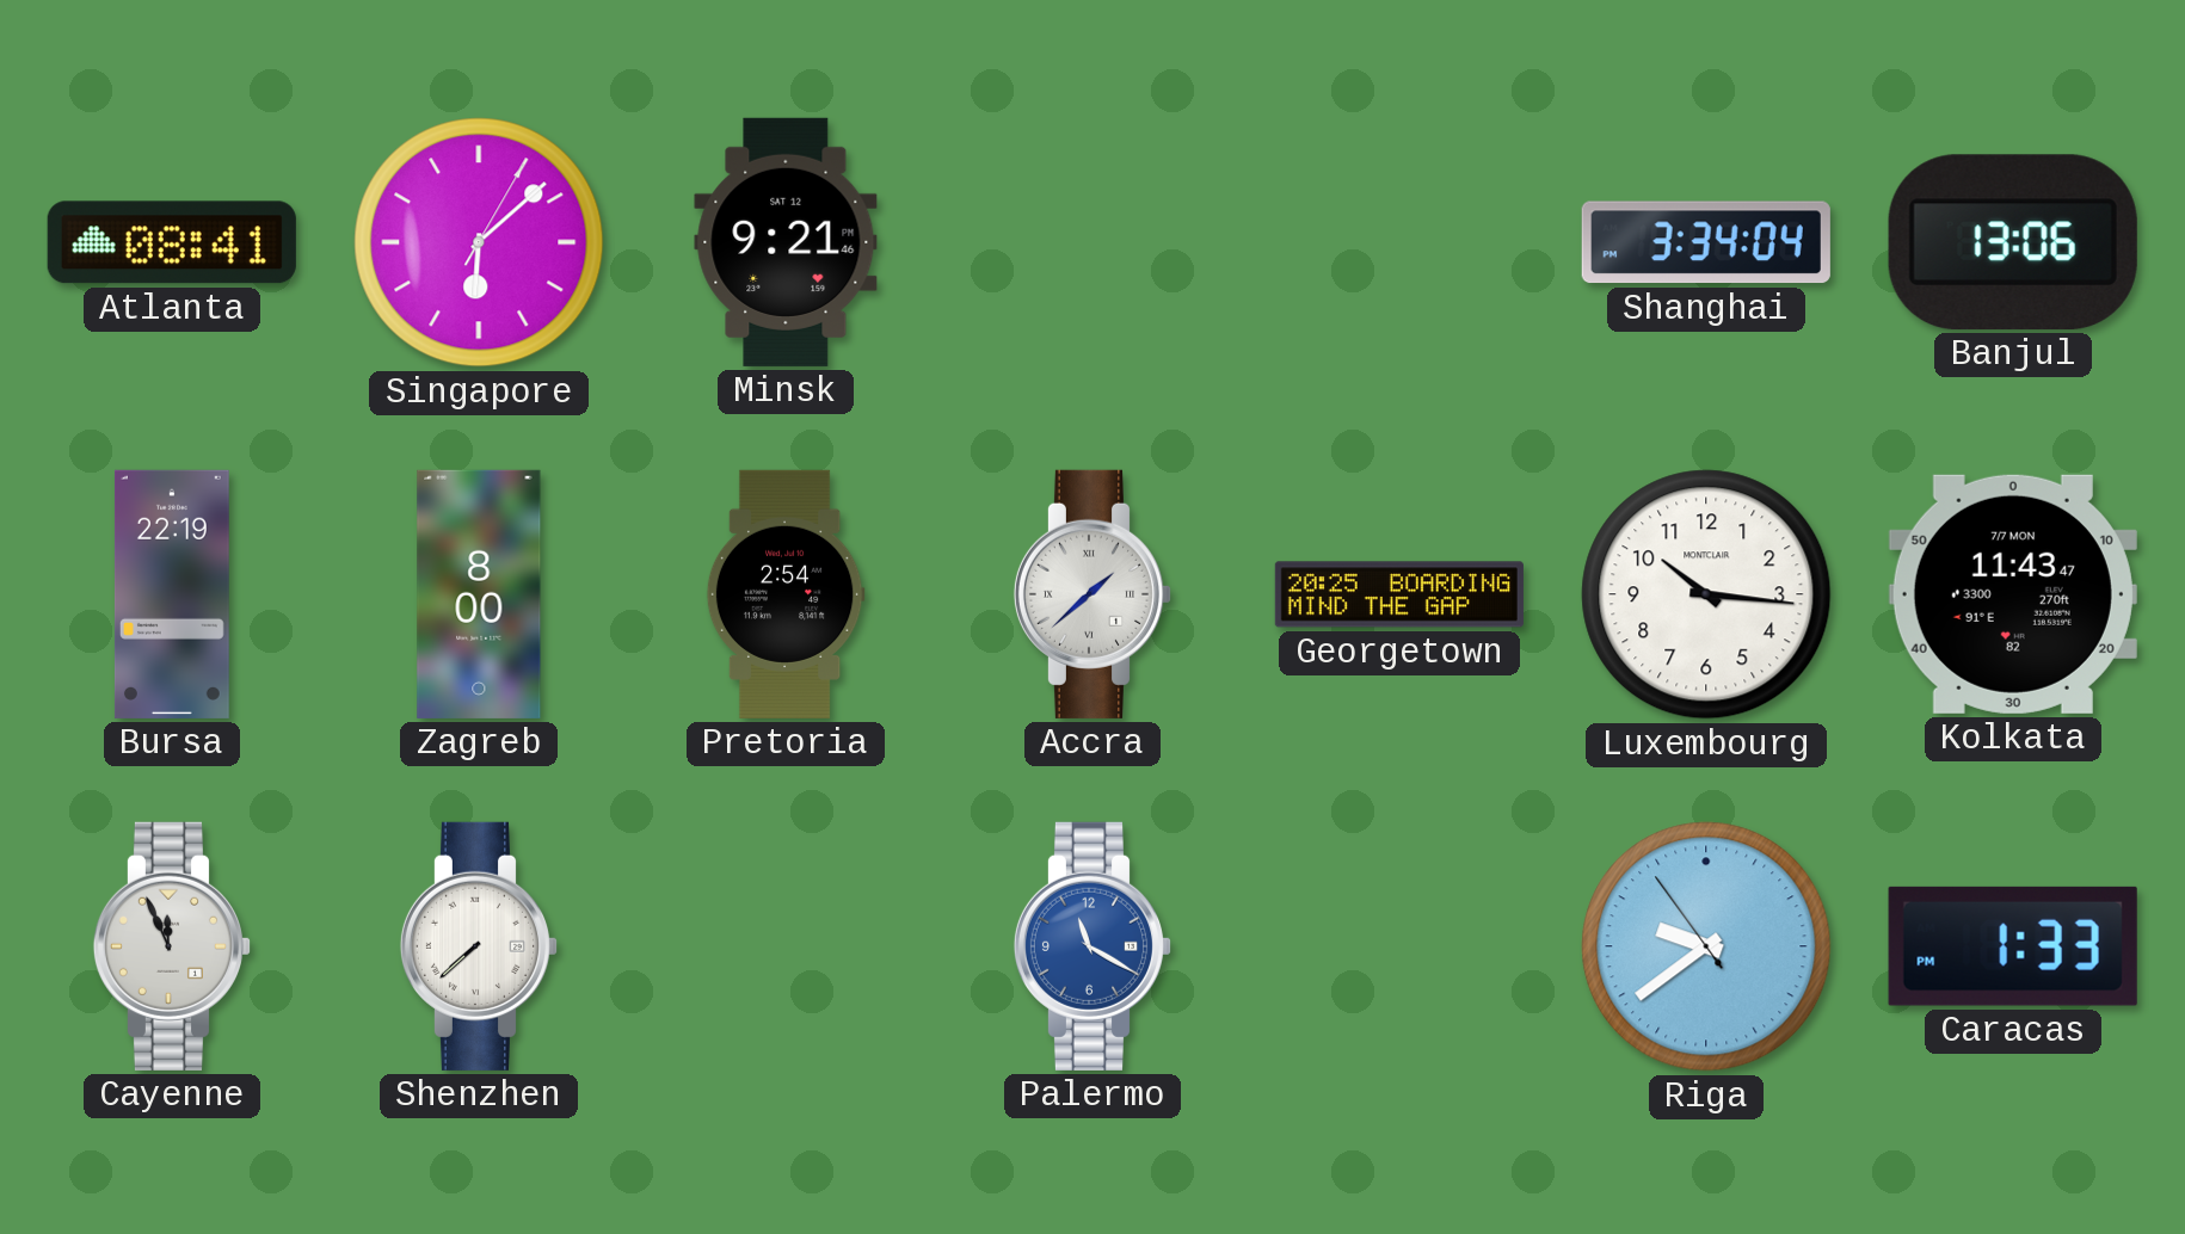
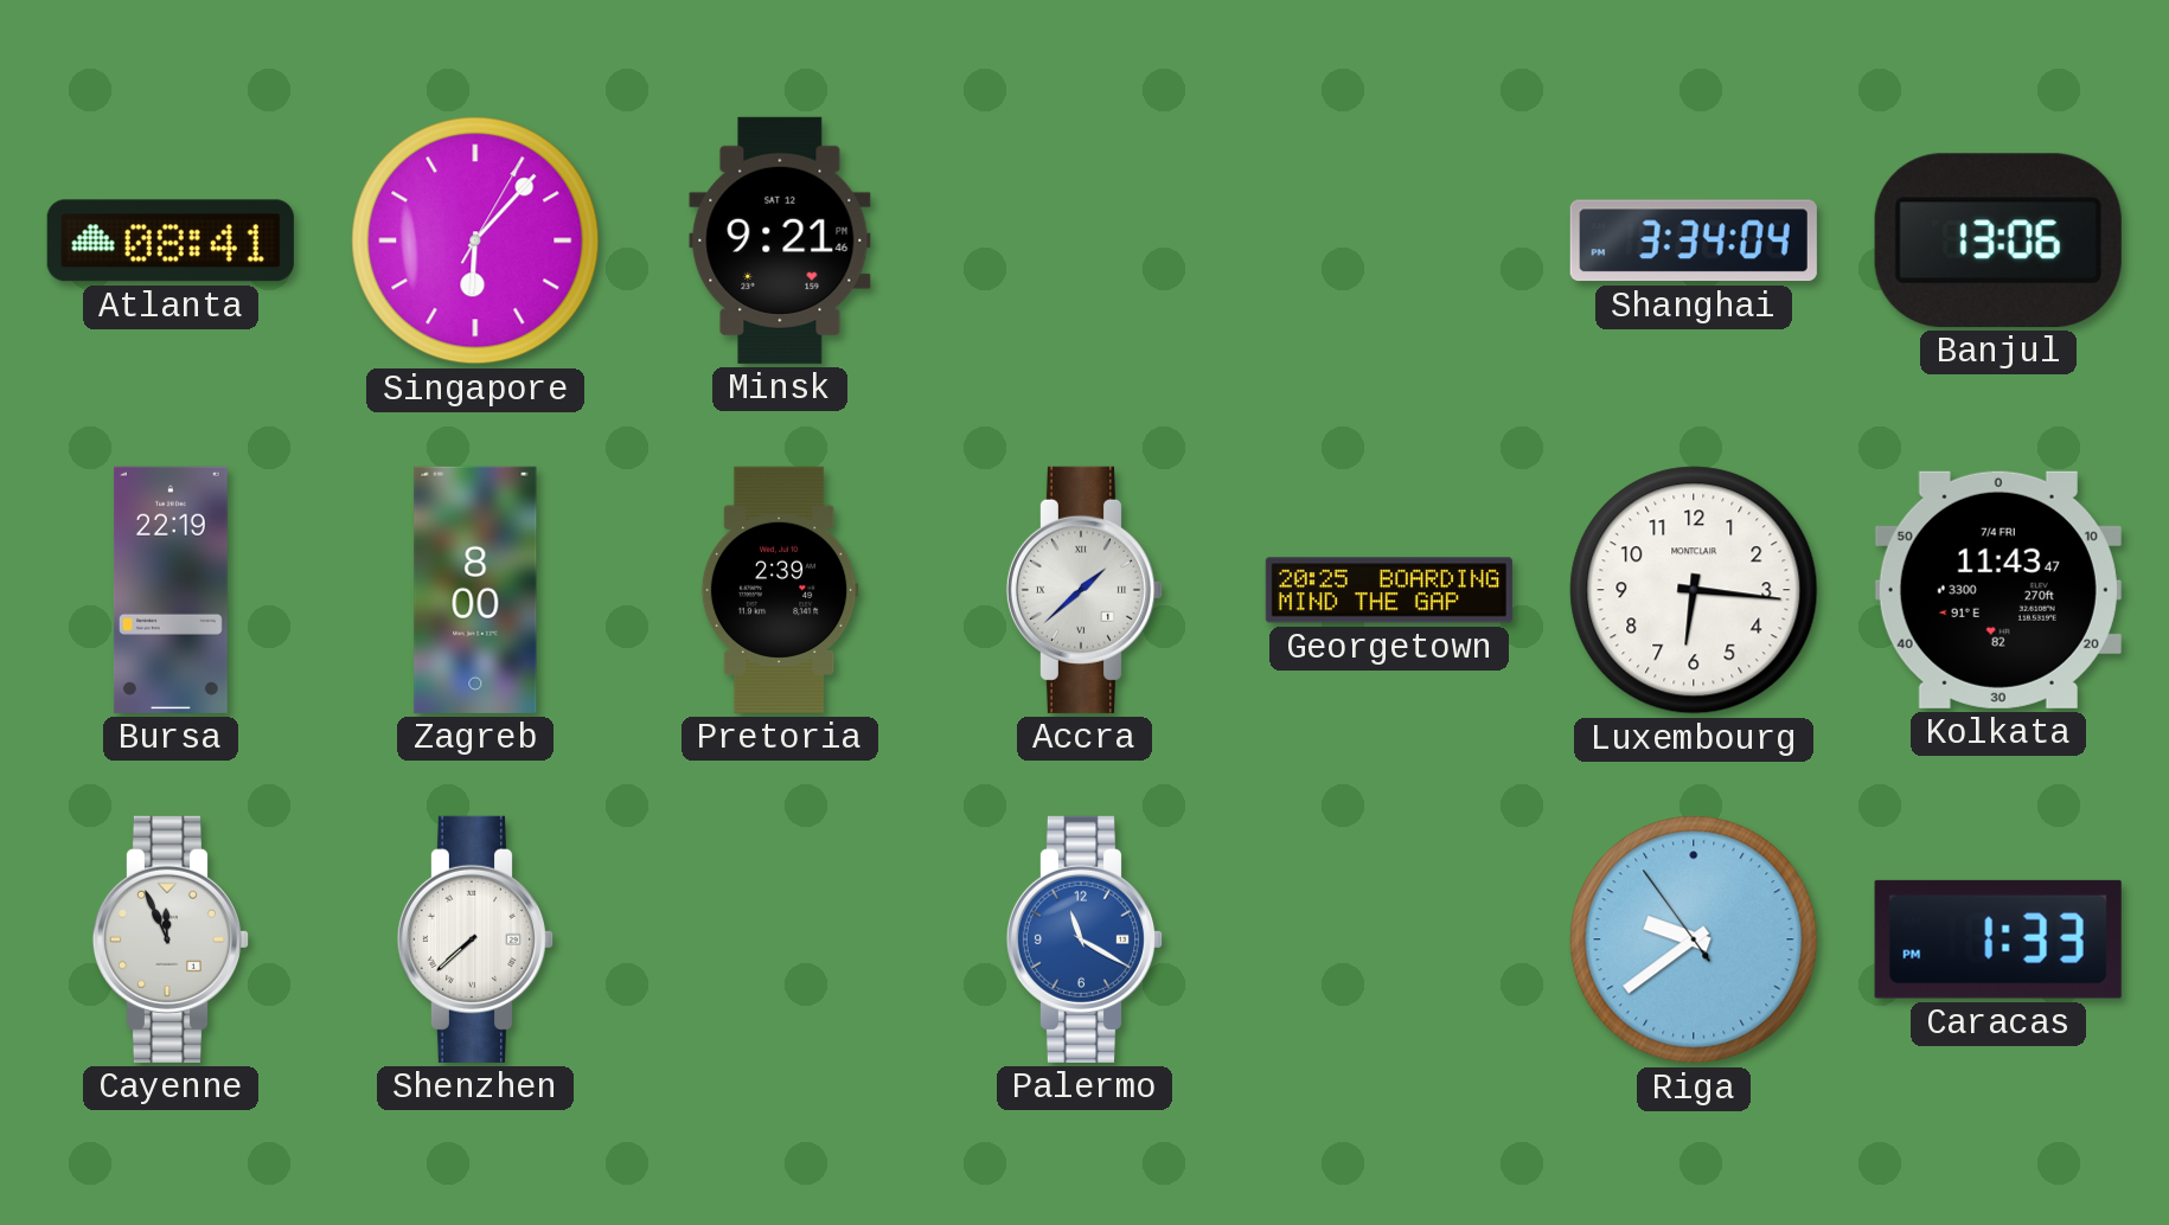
Singapore: 6:08 -> 6:07 (475, 240)
Pretoria: 2:54 -> 2:39 (780, 590)
Luxembourg: 10:16 -> 6:16 (1694, 590)
Kolkata date: 7/7 MON -> 7/4 FRI (1998, 590)
